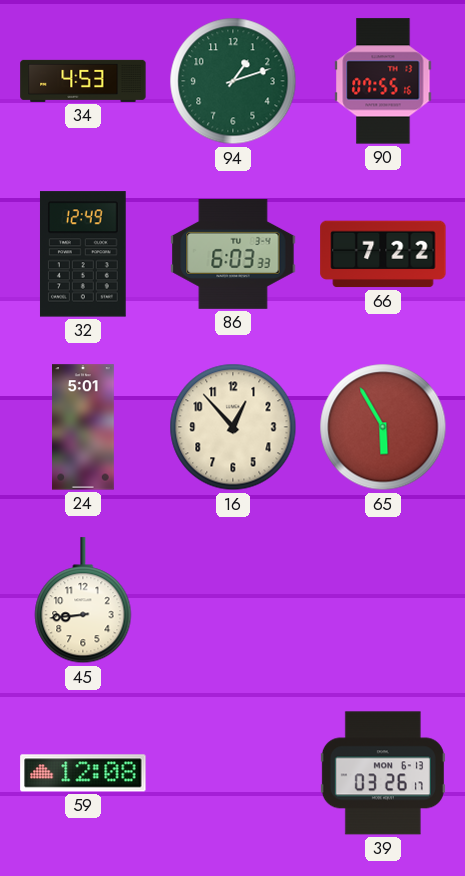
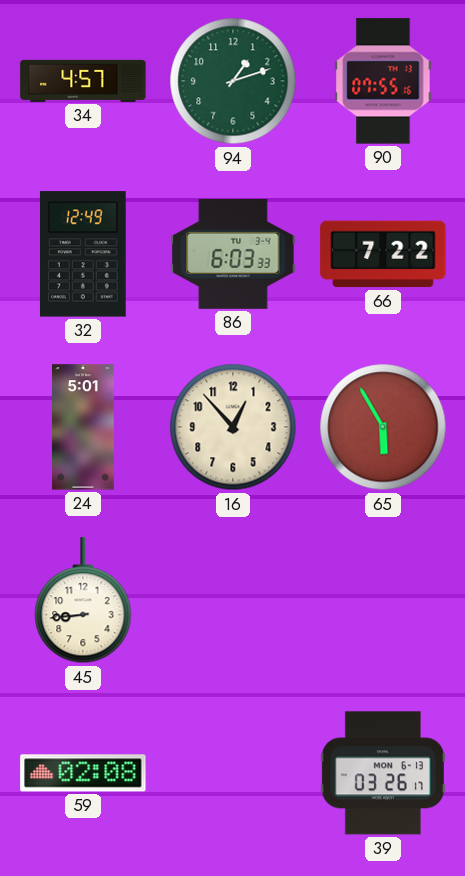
34: 4:53 -> 4:57 (83, 81)
59: 12:08 -> 02:08 (83, 773)
